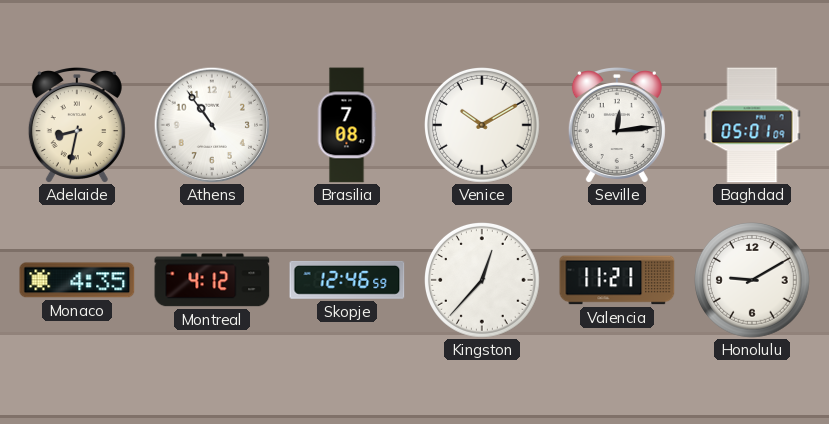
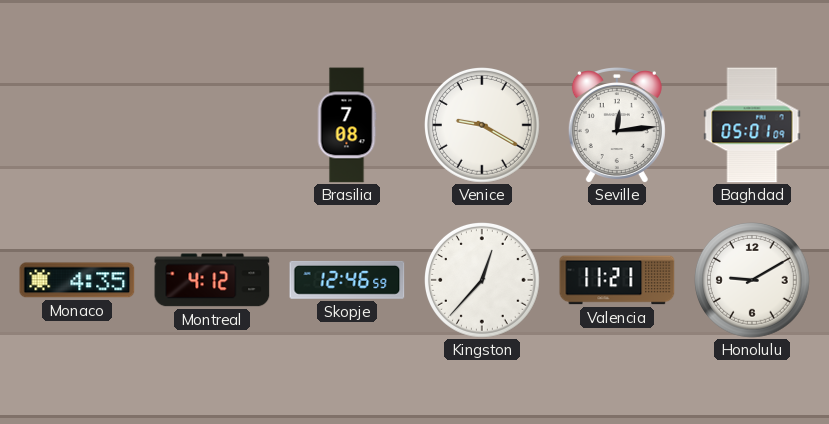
Adelaide: 8:32 -> none (77, 125)
Athens: 10:54 -> none (212, 125)
Venice: 10:10 -> 9:20 (483, 126)
